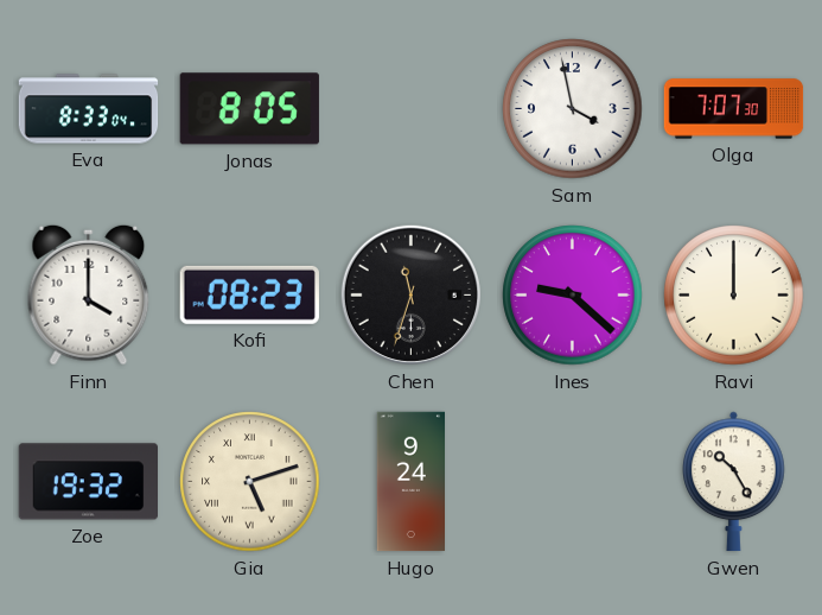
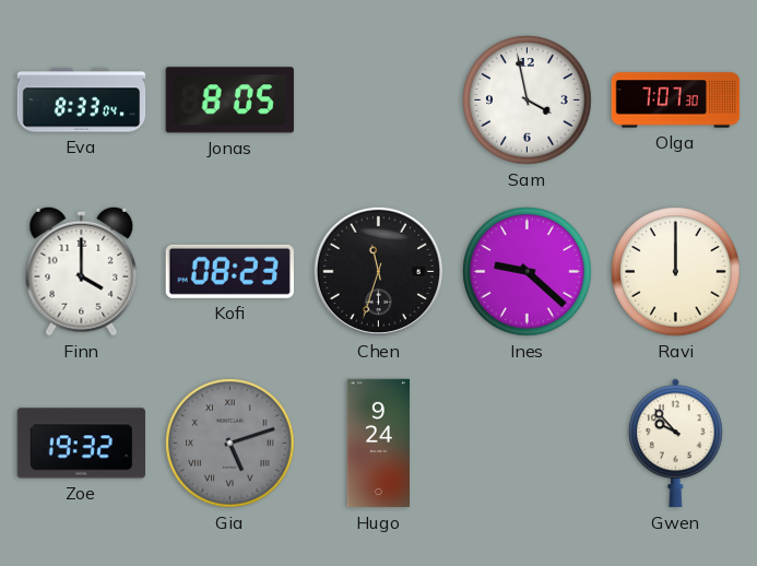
Gia dial: cream -> grey (230, 444)
Gwen: 10:25 -> 9:53 (676, 444)
